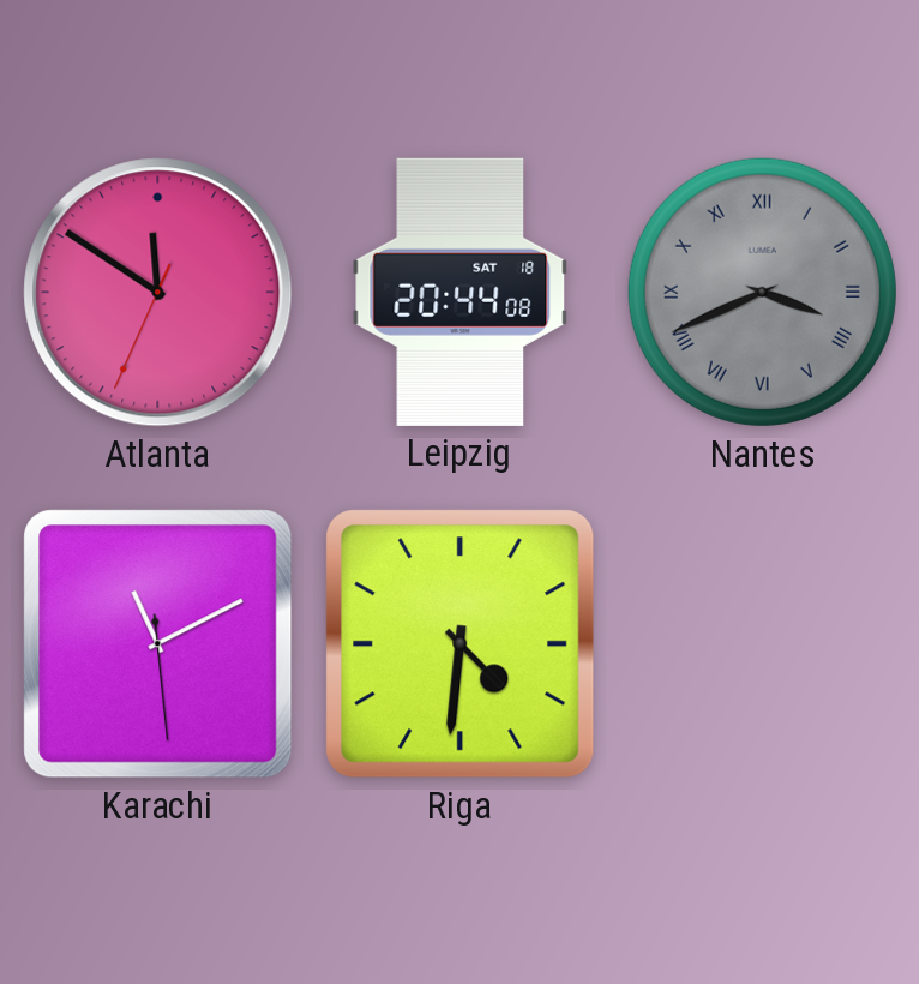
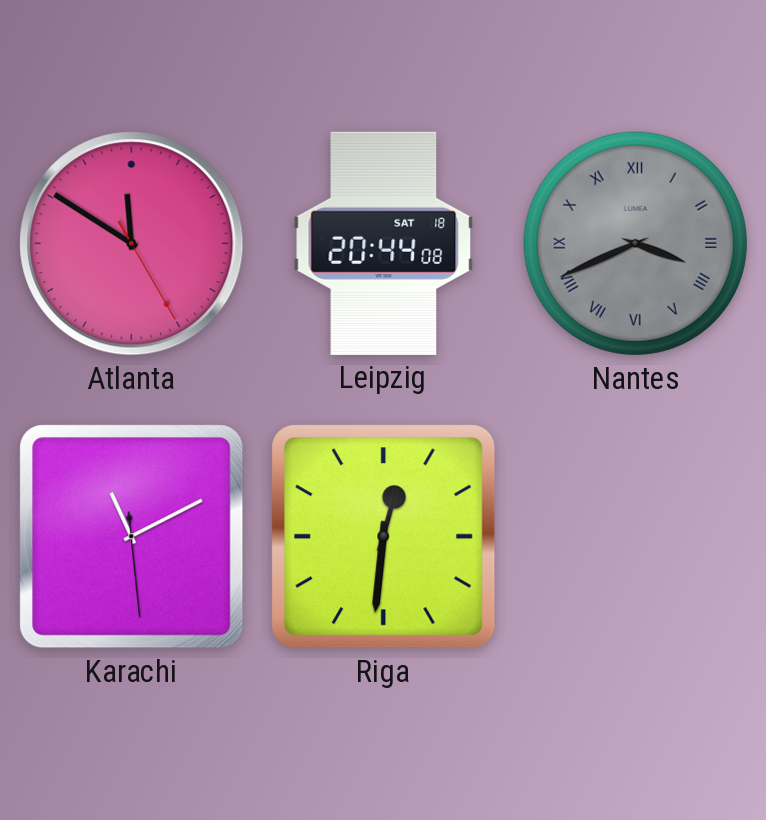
Atlanta: 11:50:34 -> 11:50:25 (132, 244)
Riga: 4:31 -> 12:31 (384, 537)
